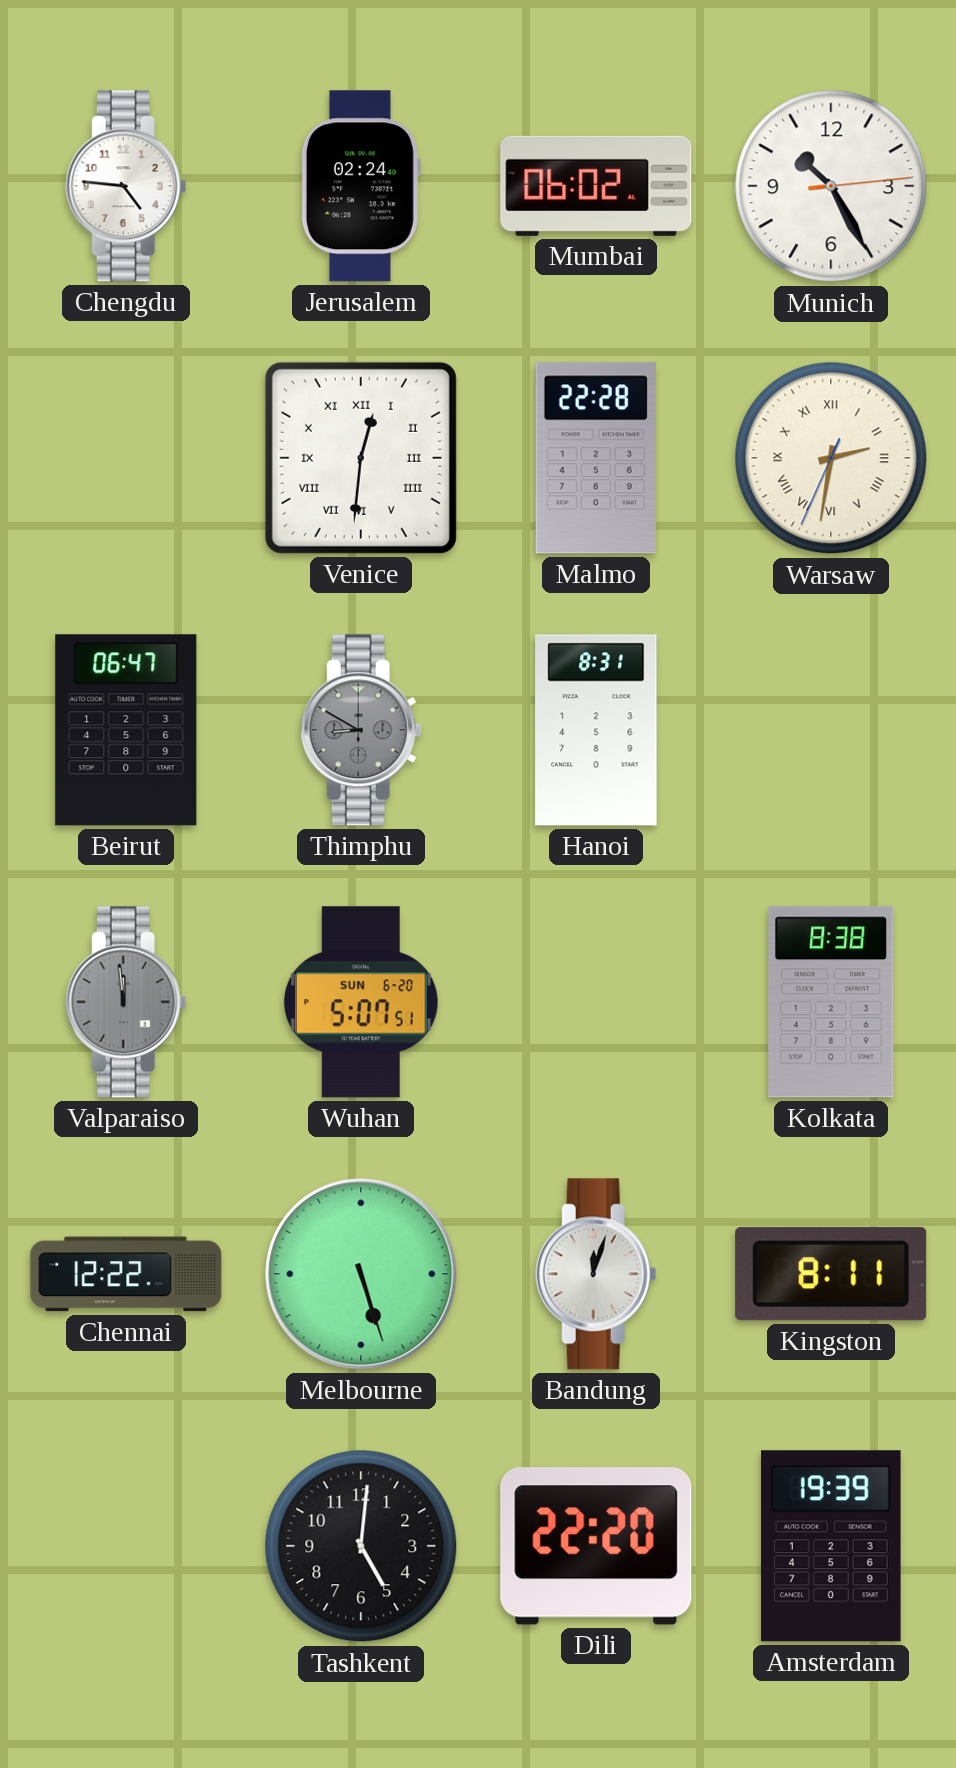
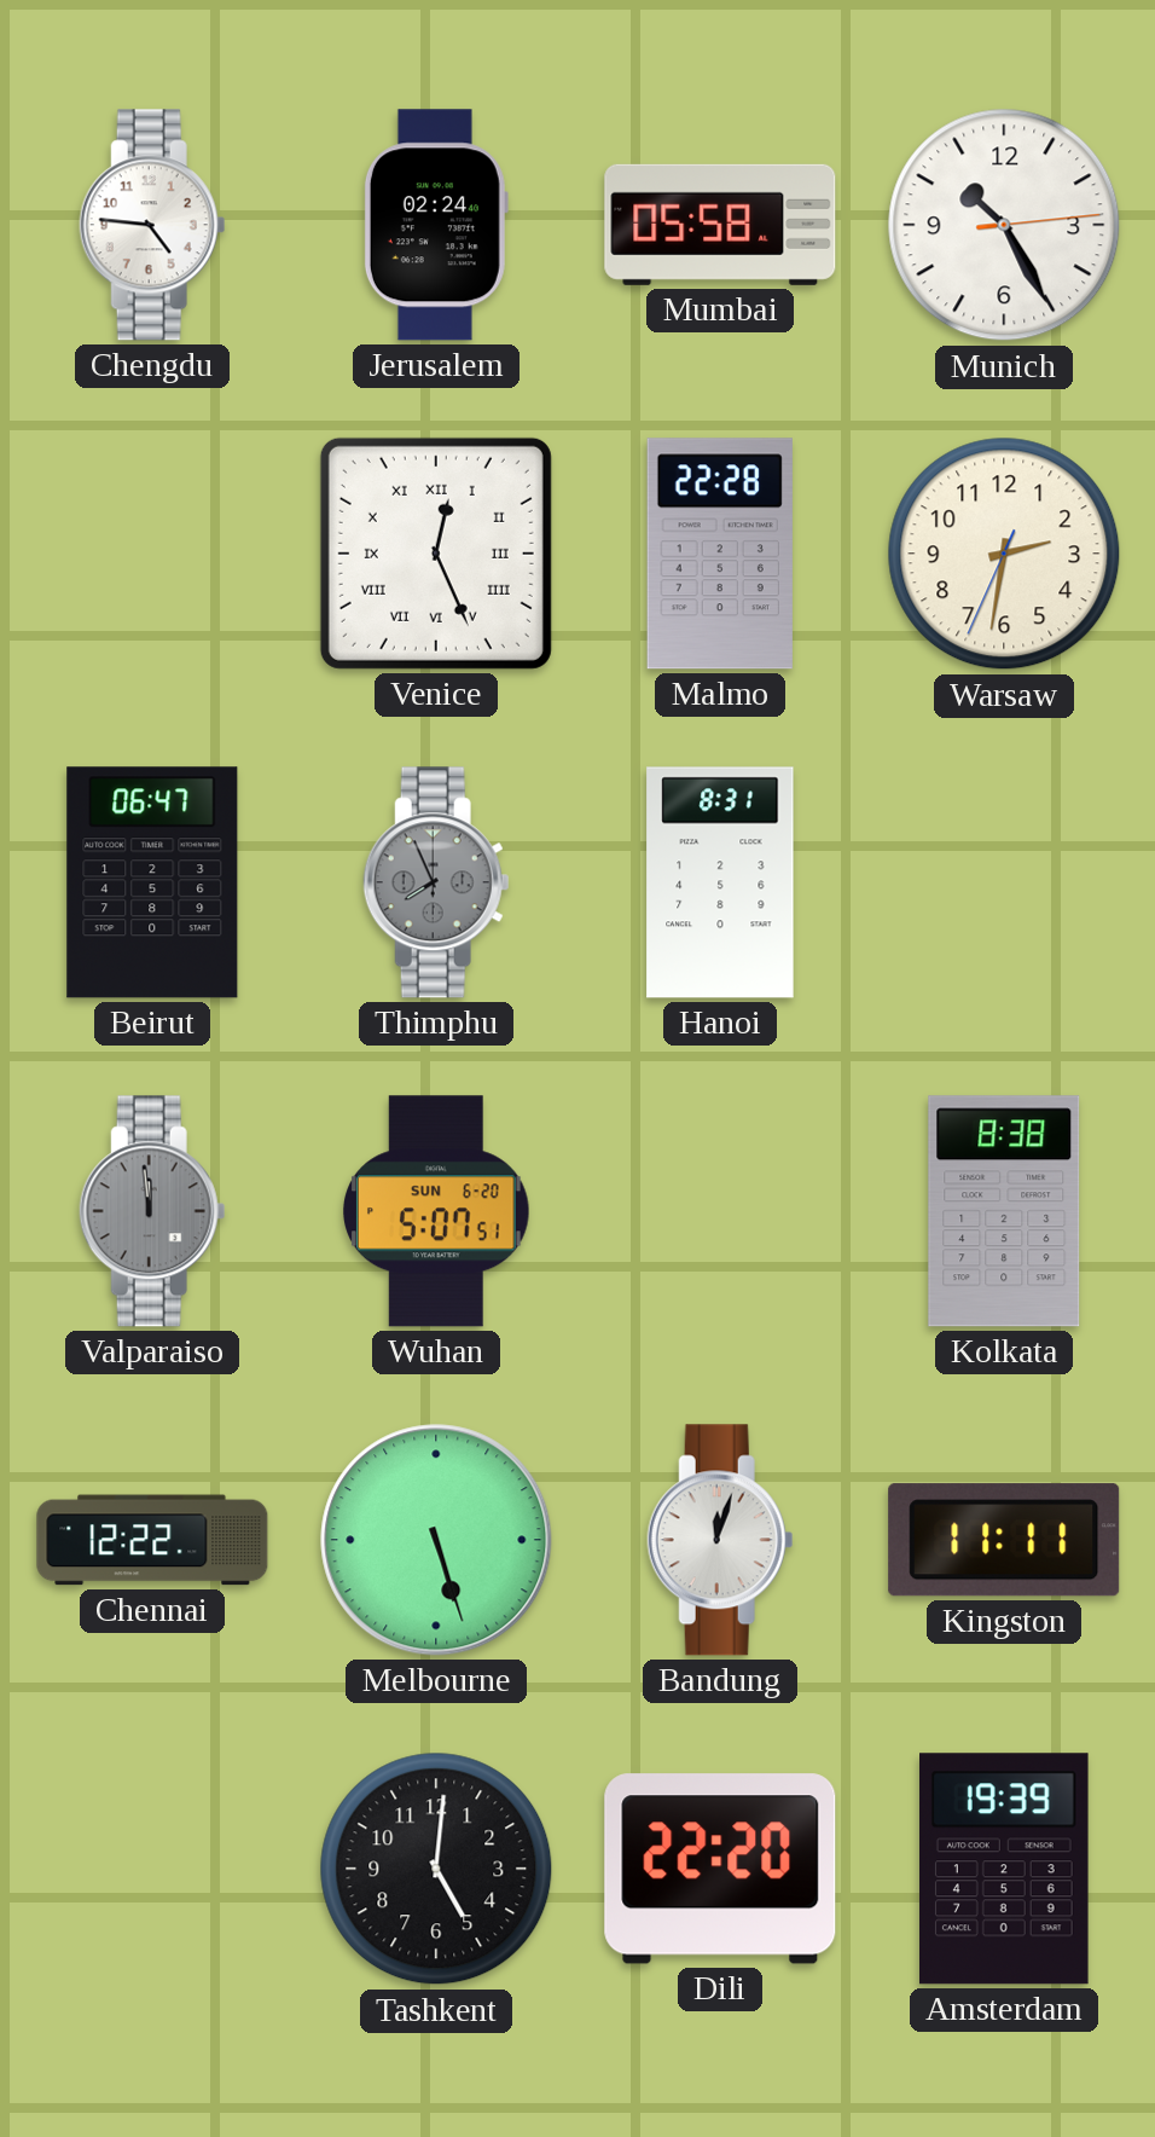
Mumbai: 06:02 -> 05:58 (720, 225)
Venice: 12:31 -> 12:26 (436, 554)
Warsaw numerals: Roman -> Arabic (1004, 554)
Thimphu: 8:50 -> 7:56 (436, 882)
Kingston: 8:11 -> 11:11 (1004, 1540)
